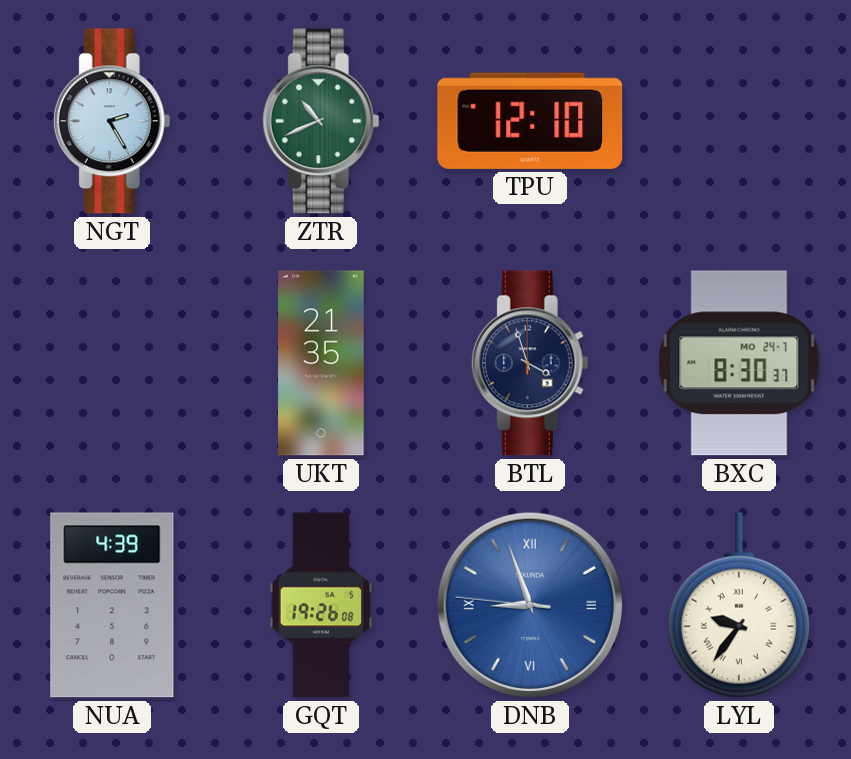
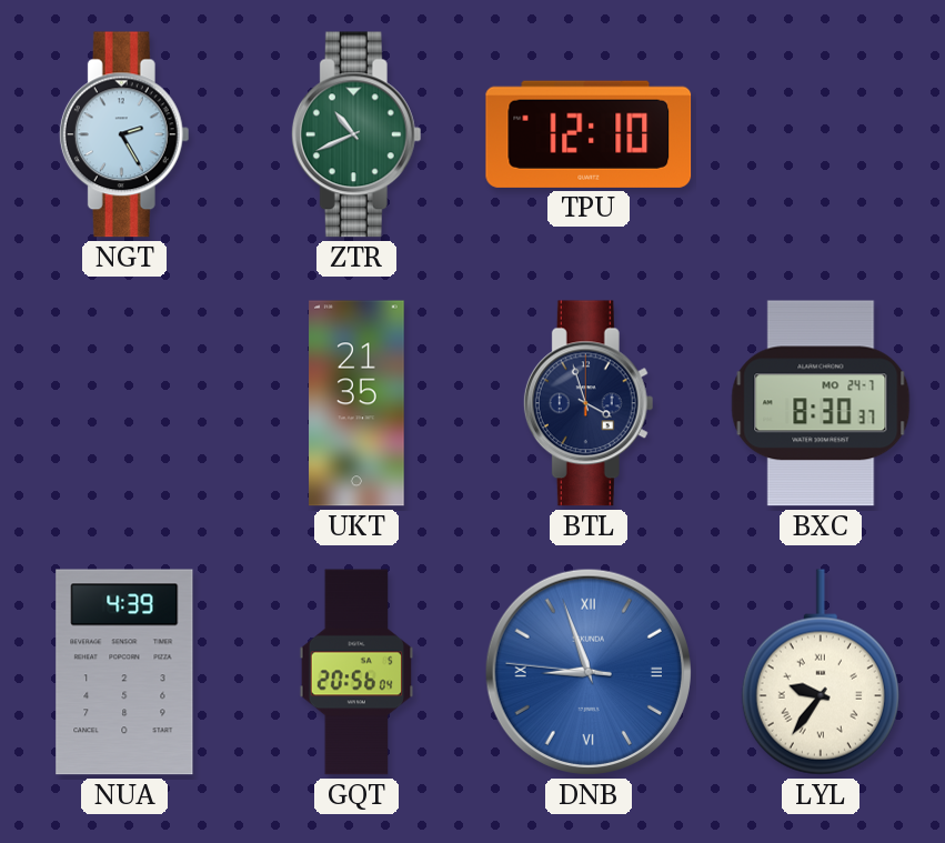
GQT: 19:26 -> 20:56 (356, 672)
